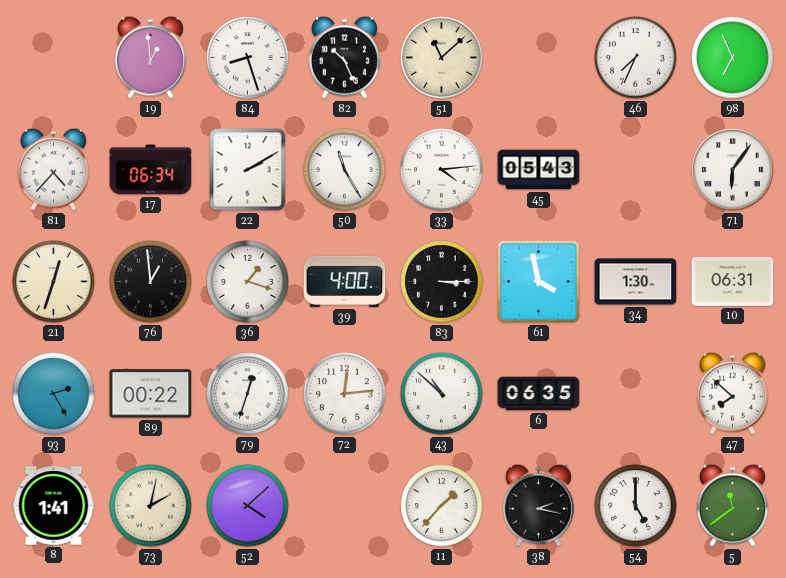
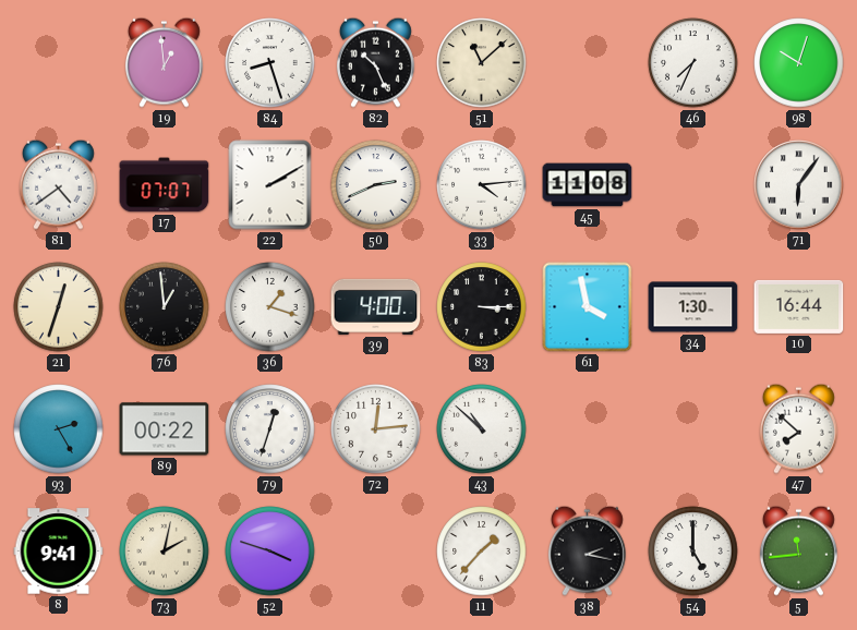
98: 6:56 -> 10:03 (799, 63)
81: 4:37 -> 4:39 (58, 184)
17: 06:34 -> 07:07 (165, 185)
50: 11:25 -> 2:41 (376, 185)
45: 05:43 -> 11:08 (588, 185)
10: 06:31 -> 16:44 (799, 306)
6: 06:35 -> none (539, 394)
8: 1:41 -> 9:41 (59, 552)
52: 4:08 -> 3:48 (270, 552)
5: 11:39 -> 11:44 (798, 550)
